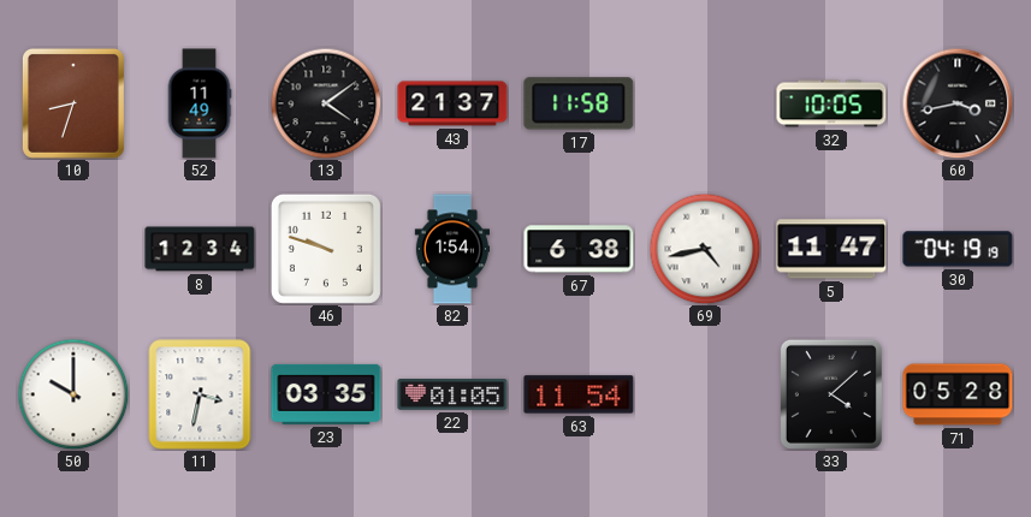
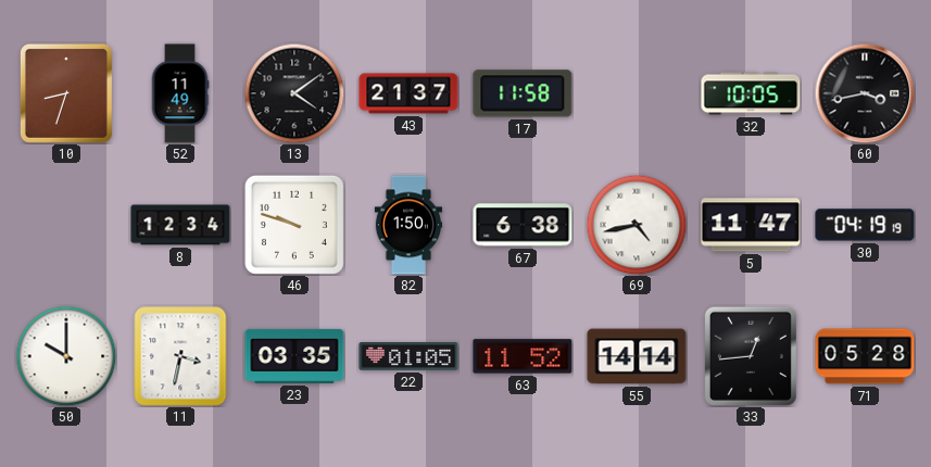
82: 1:54 -> 1:50 (408, 225)
63: 11:54 -> 11:52 (523, 356)
55: none -> 14:14 (637, 356)
33: 4:08 -> 12:44 (751, 356)
